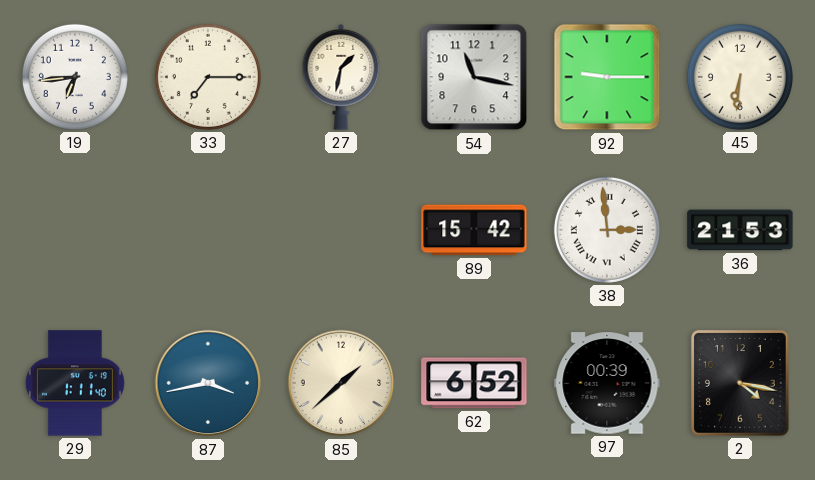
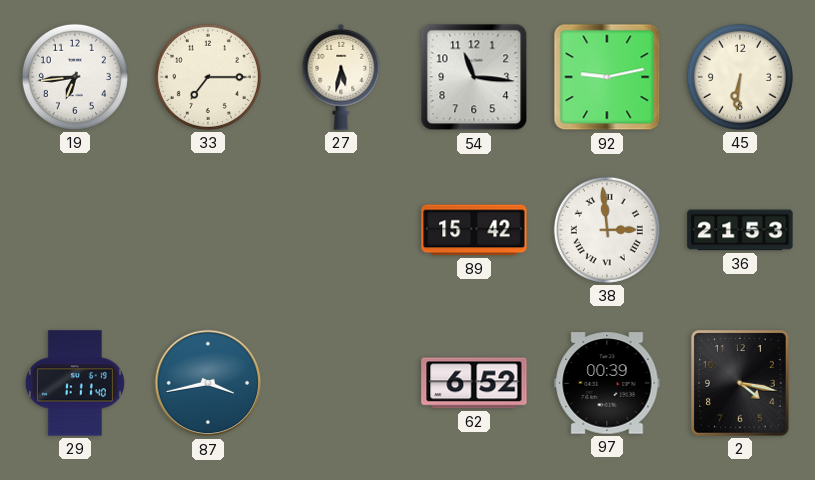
27: 1:32 -> 5:32 (341, 77)
54: 11:17 -> 11:16 (474, 77)
92: 9:15 -> 9:13 (607, 77)
85: 1:38 -> none (341, 383)
